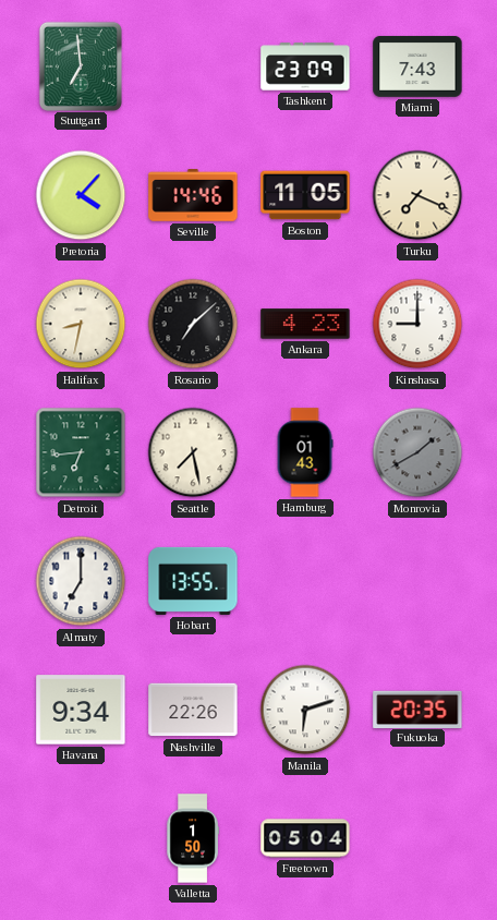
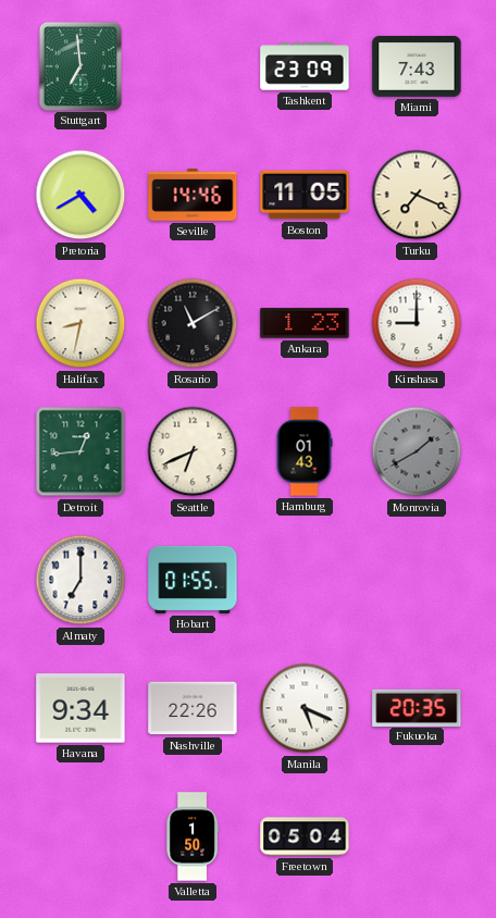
Pretoria: 4:07 -> 4:40 (80, 195)
Rosario: 7:08 -> 11:10 (193, 323)
Ankara: 4:23 -> 1:23 (305, 323)
Detroit: 6:44 -> 12:44 (80, 451)
Seattle: 7:28 -> 6:41 (193, 451)
Hobart: 13:55 -> 01:55 (193, 580)
Manila: 6:12 -> 5:19 (305, 708)
